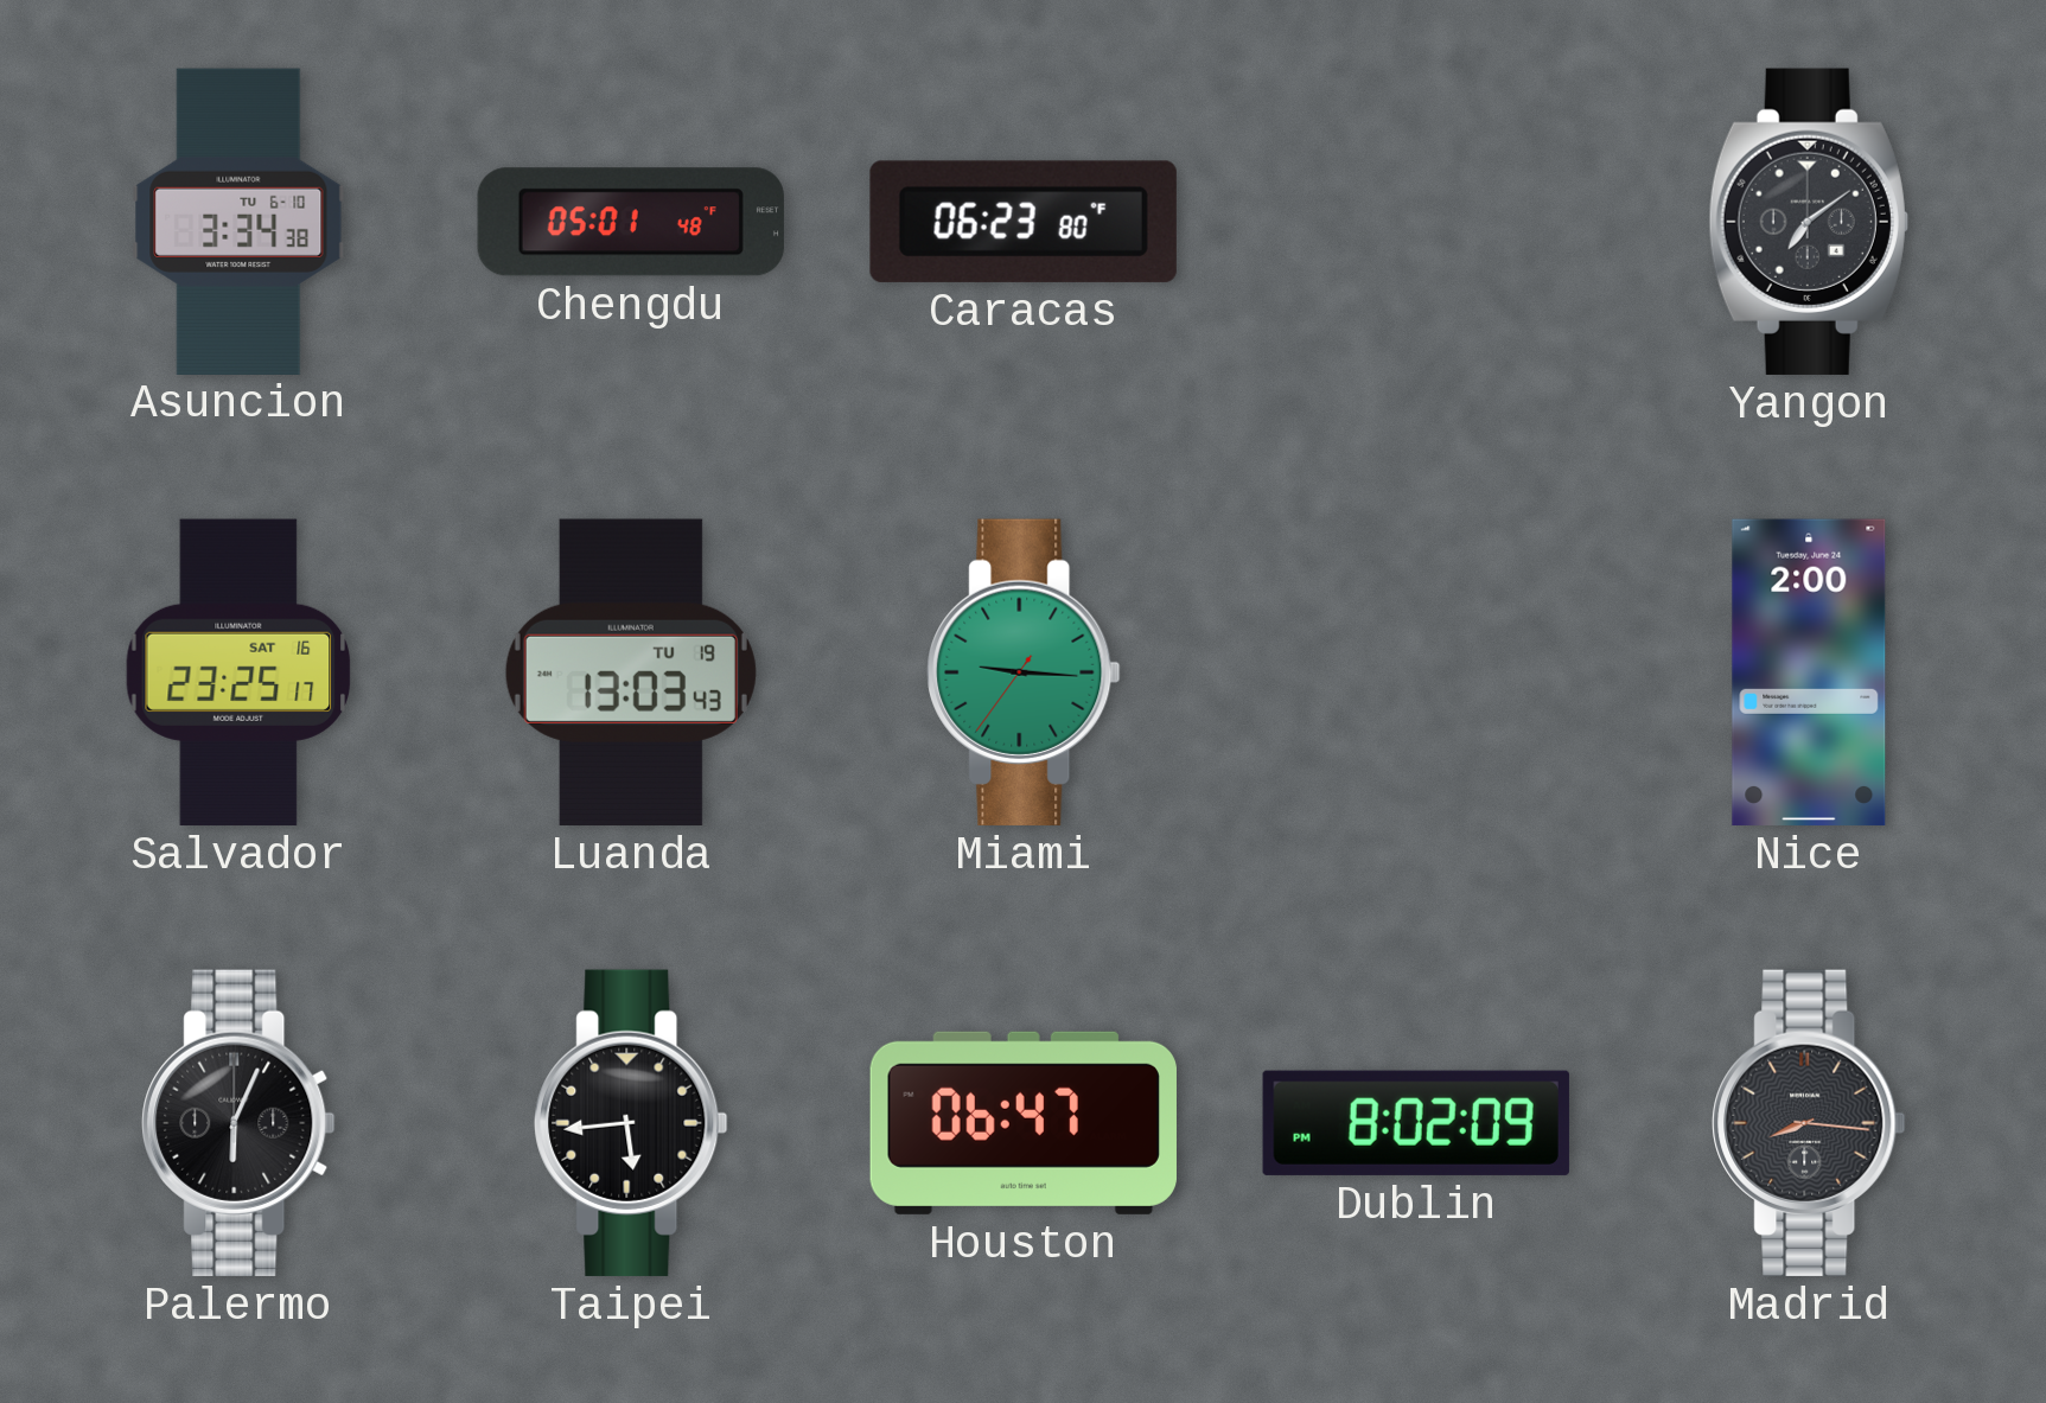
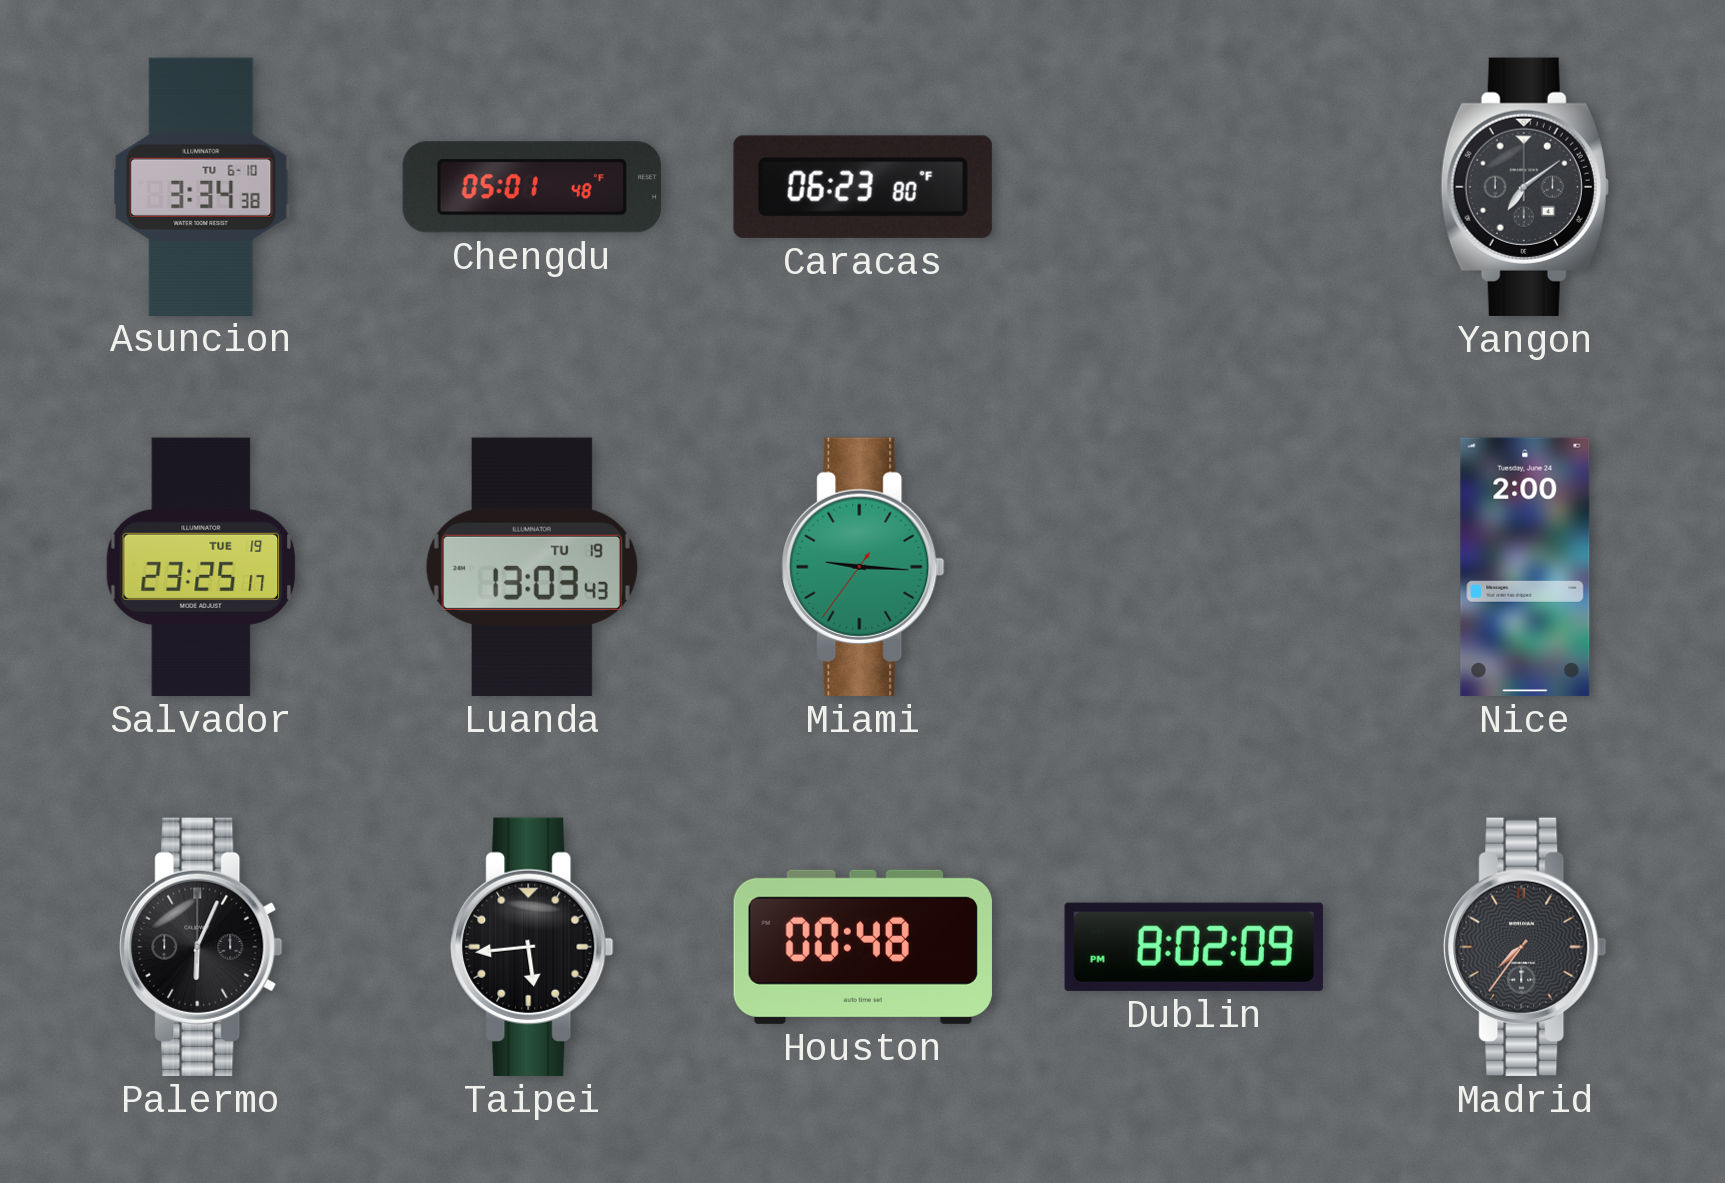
Salvador date: SAT 16 -> TUE 19 (201, 567)
Houston: 06:47 -> 00:48 (863, 947)
Madrid: 8:16 -> 7:36 (1525, 947)
